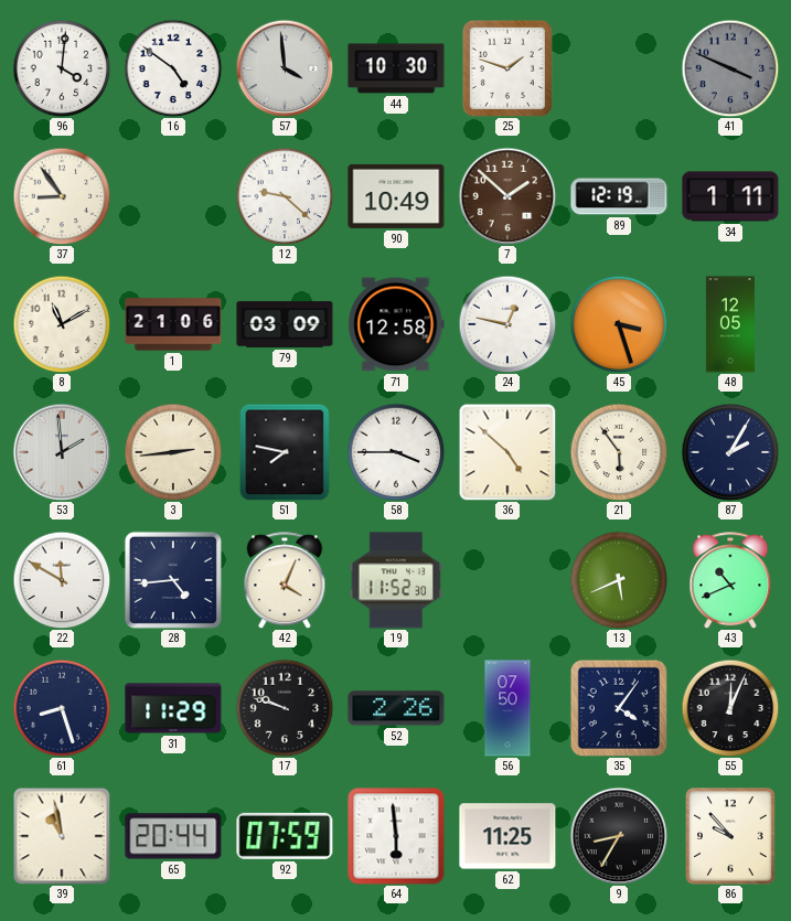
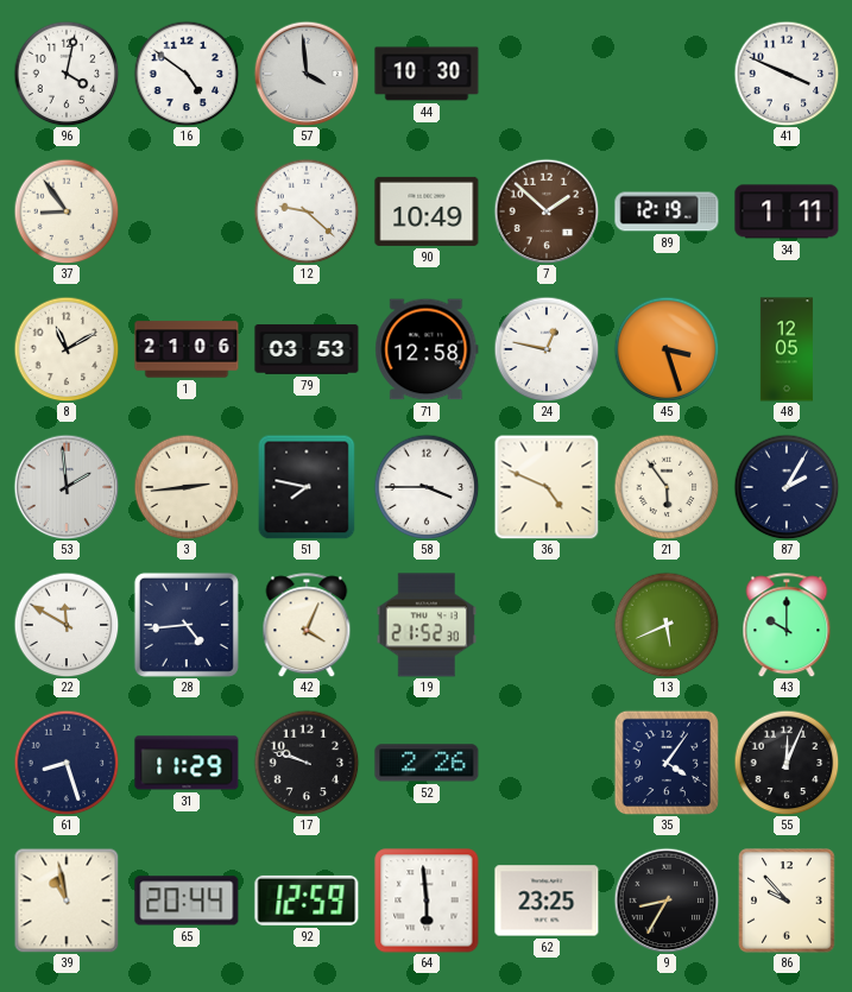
96: 4:01 -> 4:02 (67, 74)
25: 1:48 -> none (507, 68)
41 dial: grey -> white (787, 74)
79: 03:09 -> 03:53 (307, 349)
36: 4:52 -> 4:49 (547, 487)
19: 11:52 -> 21:52 (427, 625)
43: 10:41 -> 10:00 (787, 625)
56: 07:50 -> none (507, 708)
92: 07:59 -> 12:59 (307, 901)
62: 11:25 -> 23:25 (547, 901)
